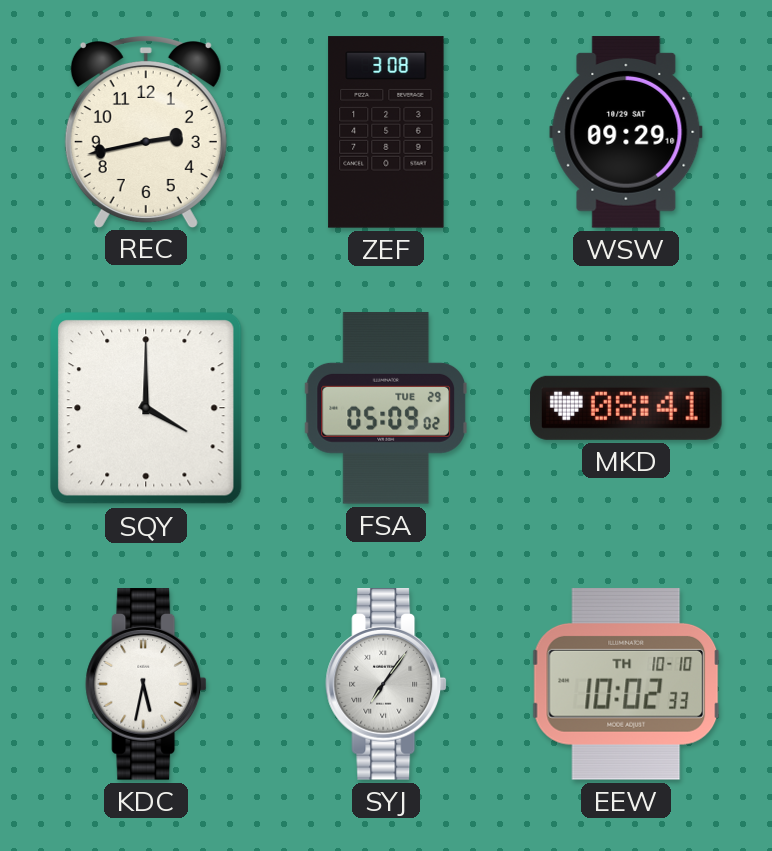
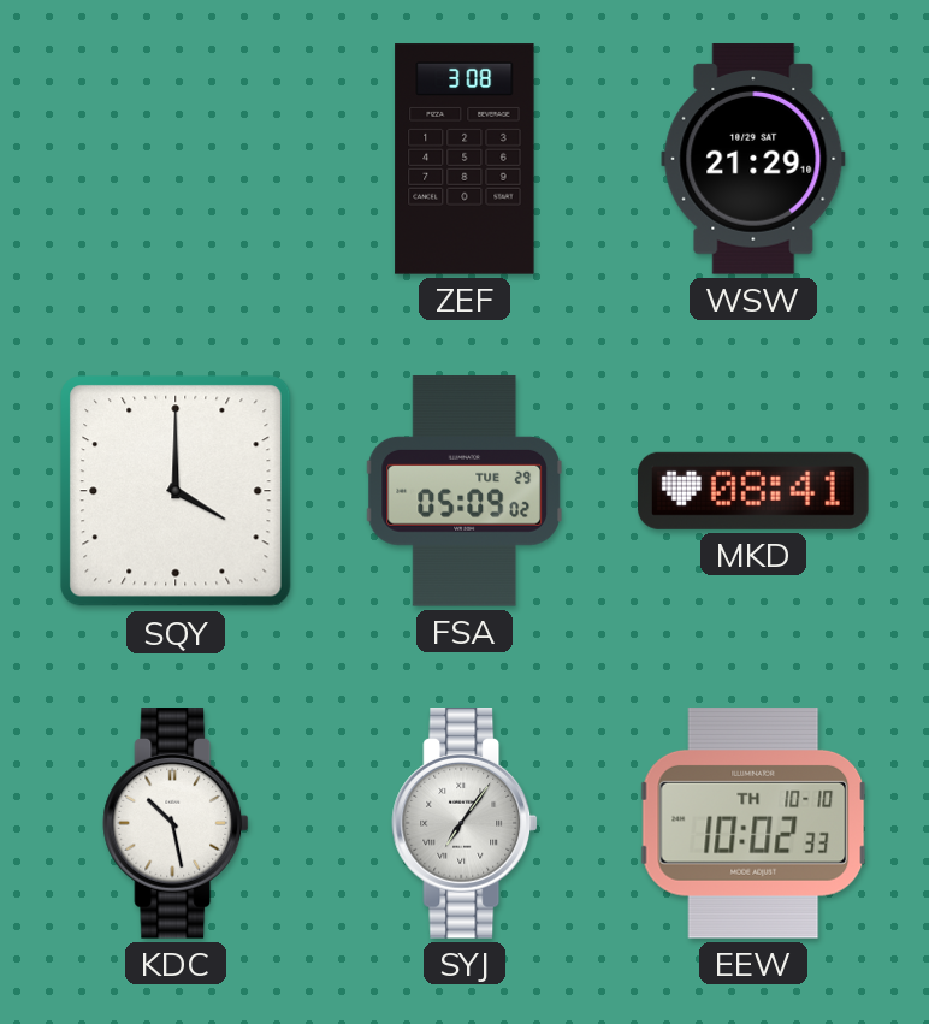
REC: 2:43 -> none (146, 132)
WSW: 09:29 -> 21:29 (753, 159)
KDC: 5:32 -> 10:28 (176, 823)
